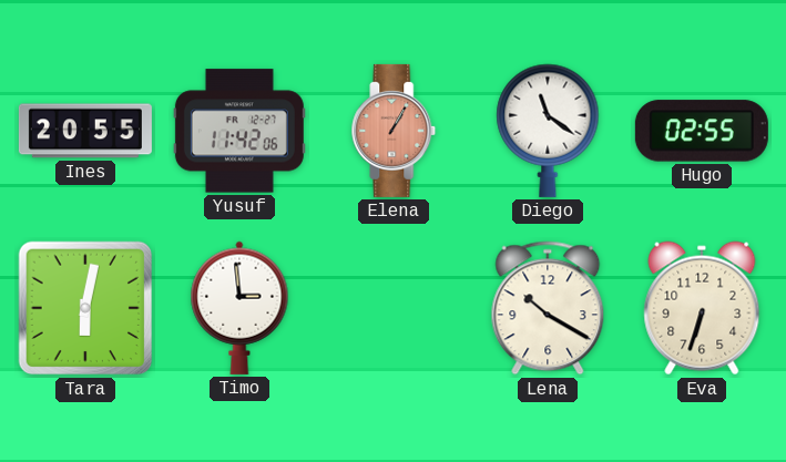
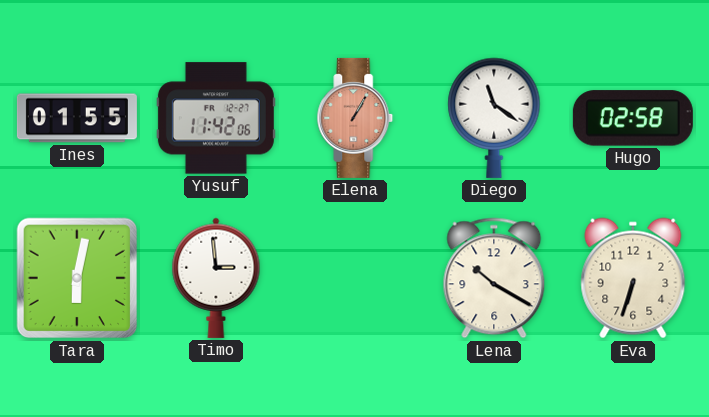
Ines: 20:55 -> 01:55 (77, 118)
Hugo: 02:55 -> 02:58 (633, 118)
